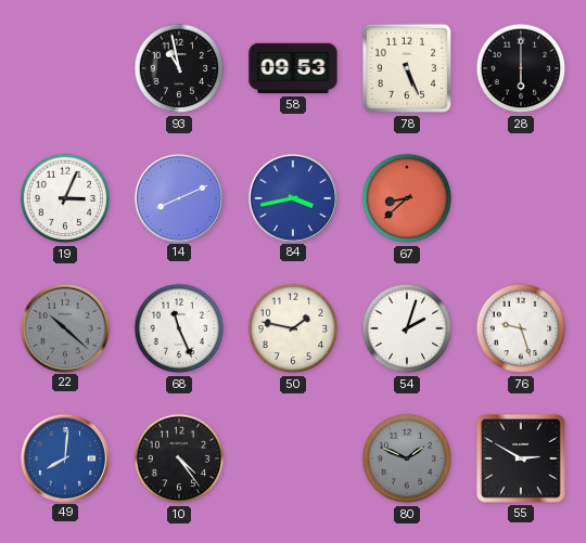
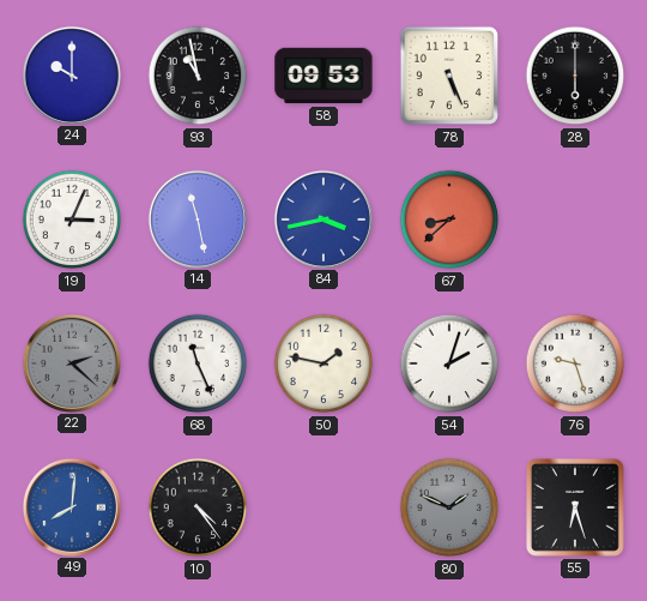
24: none -> 10:00 (71, 74)
14: 8:11 -> 11:28 (196, 218)
22: 10:22 -> 2:22 (71, 362)
55: 2:50 -> 6:27 (575, 507)
